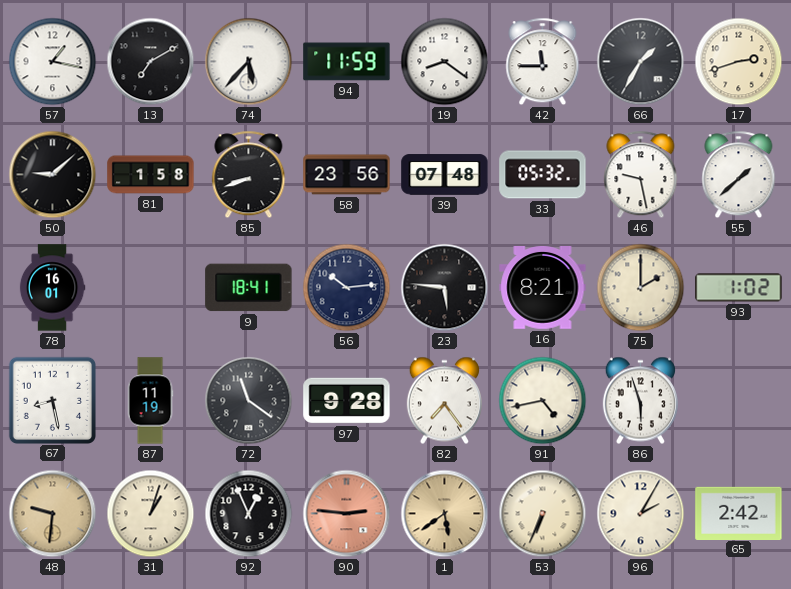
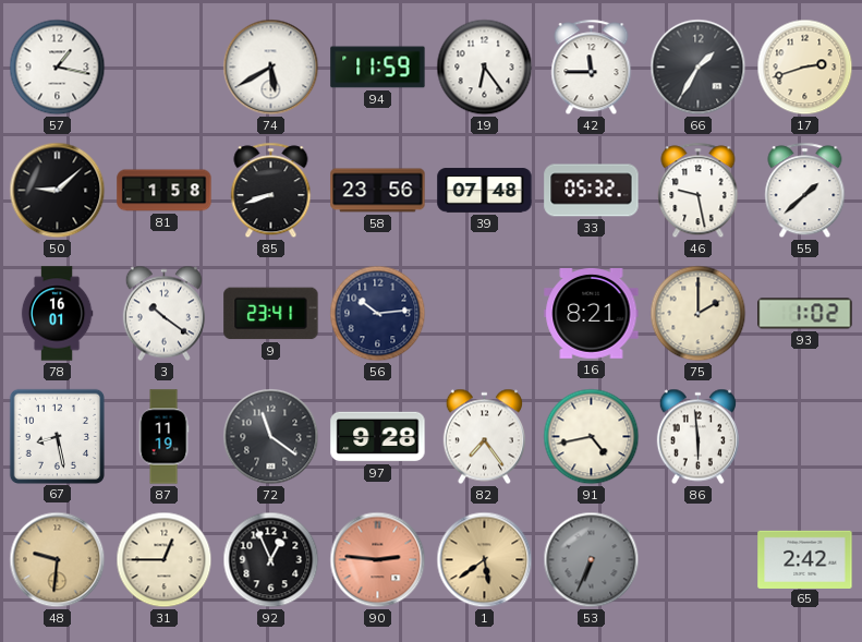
13: 7:10 -> none (151, 62)
74: 5:37 -> 5:40 (271, 68)
19: 8:21 -> 6:24 (485, 68)
3: none -> 10:21 (163, 314)
9: 18:41 -> 23:41 (271, 314)
23: 5:46 -> none (445, 288)
86: 5:57 -> 5:59 (697, 437)
31: 1:03 -> 12:45 (165, 560)
53 dial: cream -> grey (592, 560)
96: 2:05 -> none (641, 514)
